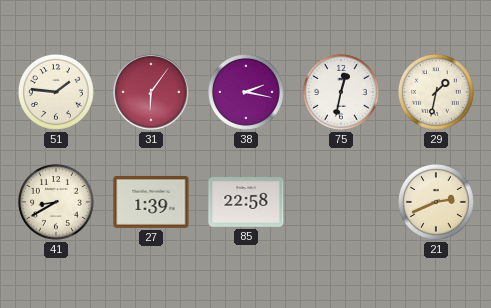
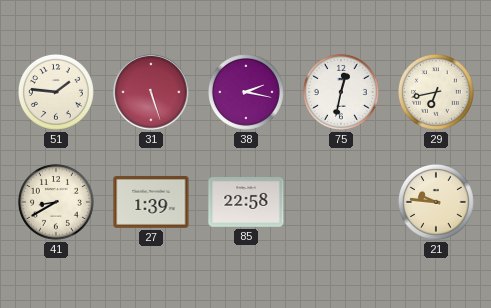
31: 6:06 -> 5:27 (151, 92)
29: 1:32 -> 6:43 (436, 92)
21: 2:41 -> 9:46 (436, 202)
